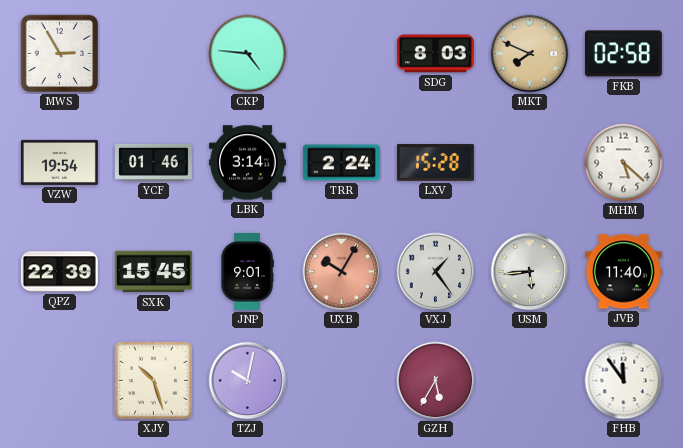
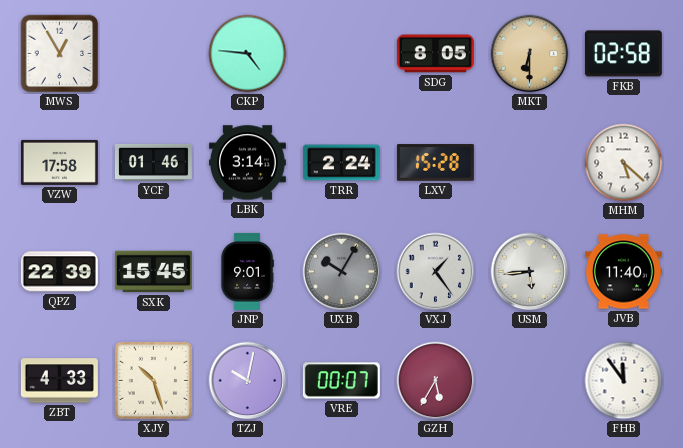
MWS: 2:55 -> 12:55 (60, 54)
SDG: 8:03 -> 8:05 (435, 54)
MKT: 7:49 -> 6:30 (530, 54)
VZW: 19:54 -> 17:58 (59, 162)
UXB dial: salmon -> grey (342, 272)
ZBT: none -> 4:33 (59, 381)
VRE: none -> 00:07 (341, 381)
